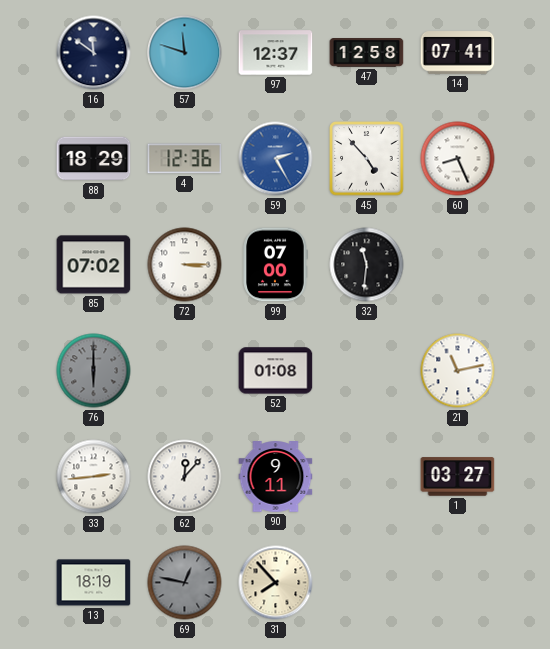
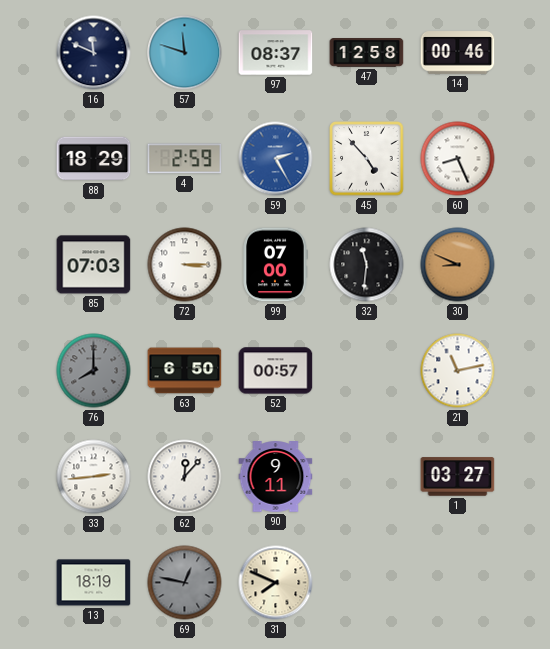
16: 11:51 -> 11:49 (94, 53)
97: 12:37 -> 08:37 (276, 53)
14: 07:41 -> 00:46 (458, 53)
4: 12:36 -> 2:59 (185, 159)
85: 07:02 -> 07:03 (94, 265)
30: none -> 8:49 (458, 265)
76: 6:00 -> 8:00 (94, 371)
63: none -> 6:50 (185, 371)
52: 01:08 -> 00:57 (276, 371)
31: 7:53 -> 7:49 (276, 583)
